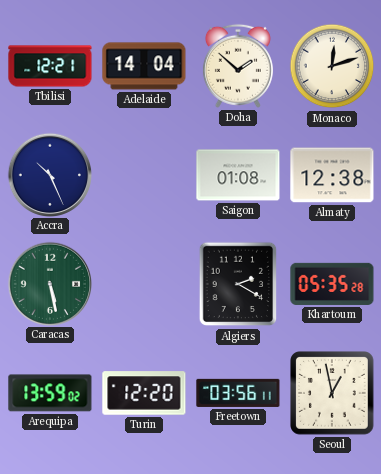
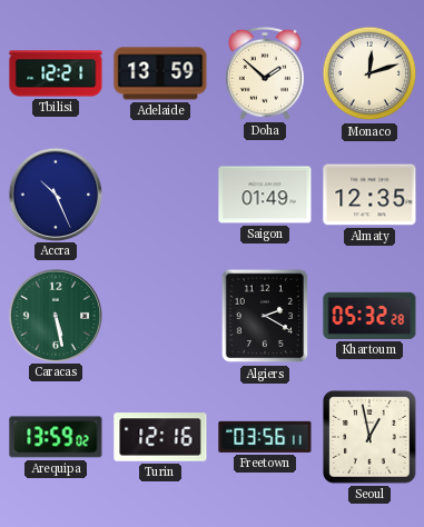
Adelaide: 14:04 -> 13:59 (160, 73)
Saigon: 01:08 -> 01:49 (265, 195)
Almaty: 12:38 -> 12:35 (369, 195)
Khartoum: 05:35 -> 05:32 (369, 316)
Turin: 12:20 -> 12:16 (160, 437)
